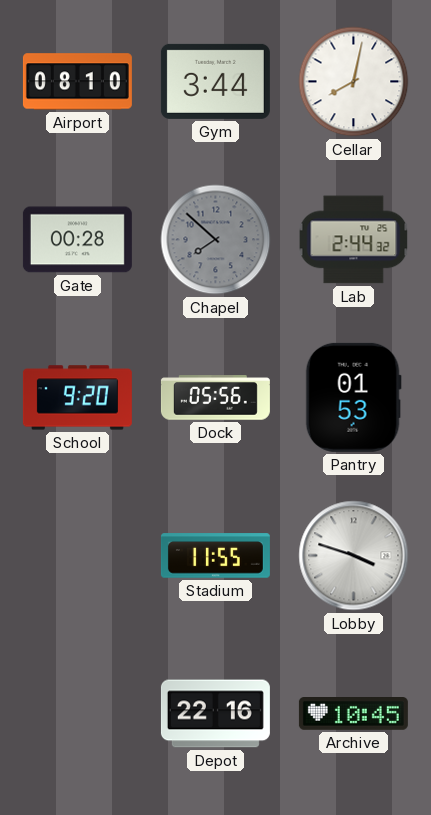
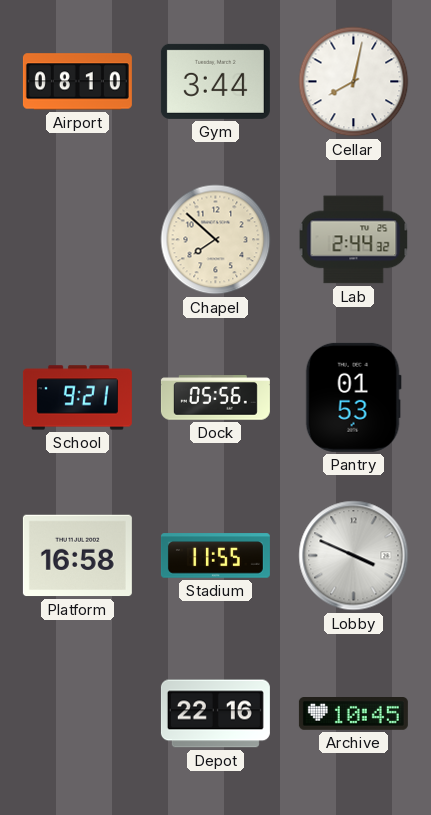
Gate: 00:28 -> none (77, 240)
Chapel dial: grey -> cream (216, 240)
School: 9:20 -> 9:21 (77, 398)
Platform: none -> 16:58 (77, 556)
Lobby: 3:48 -> 3:49 (354, 556)
